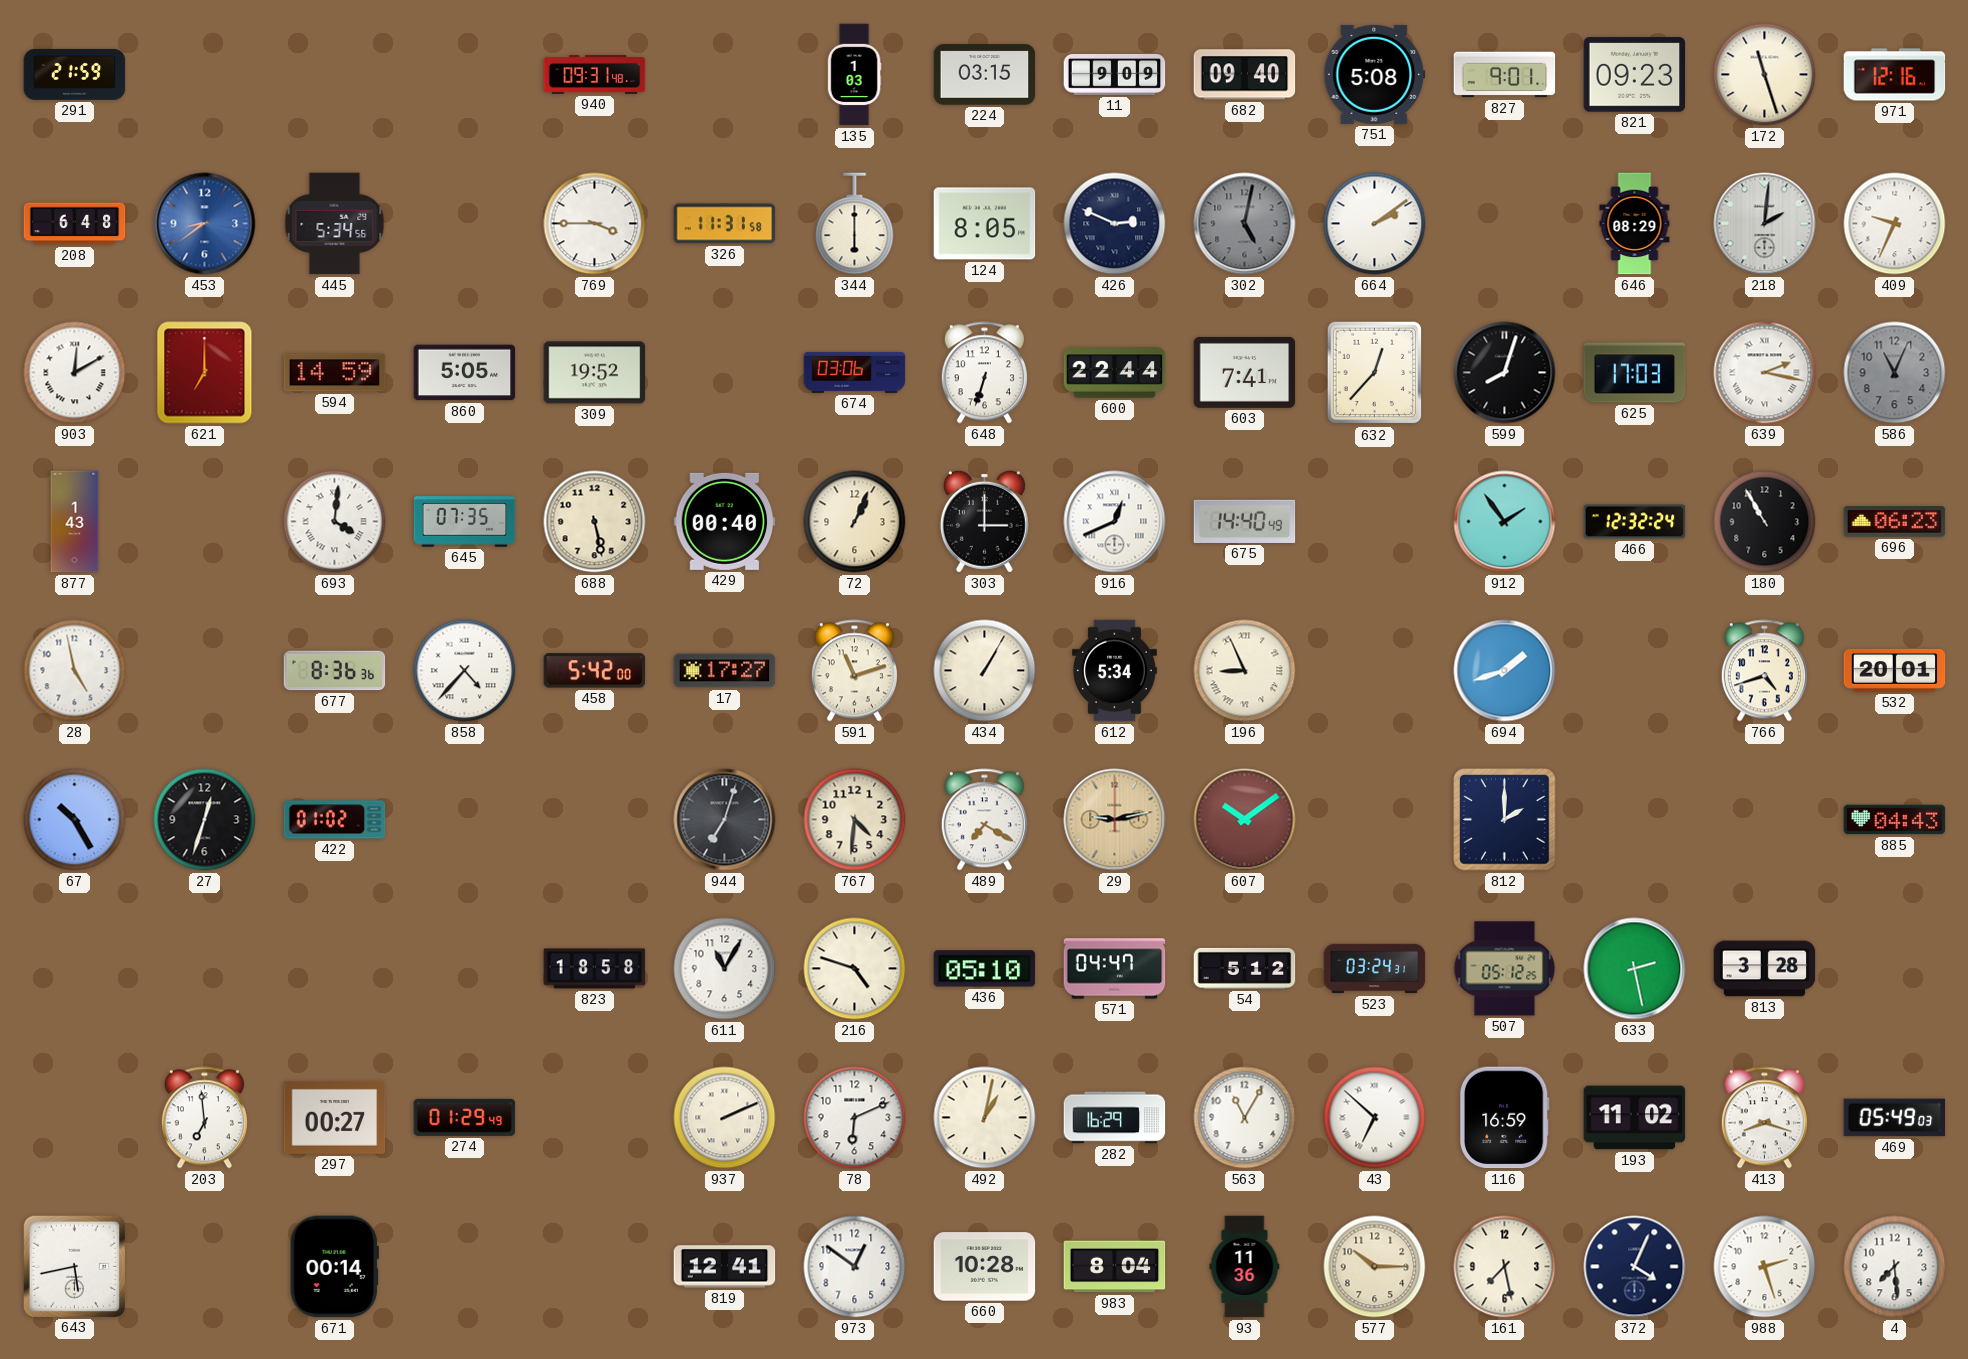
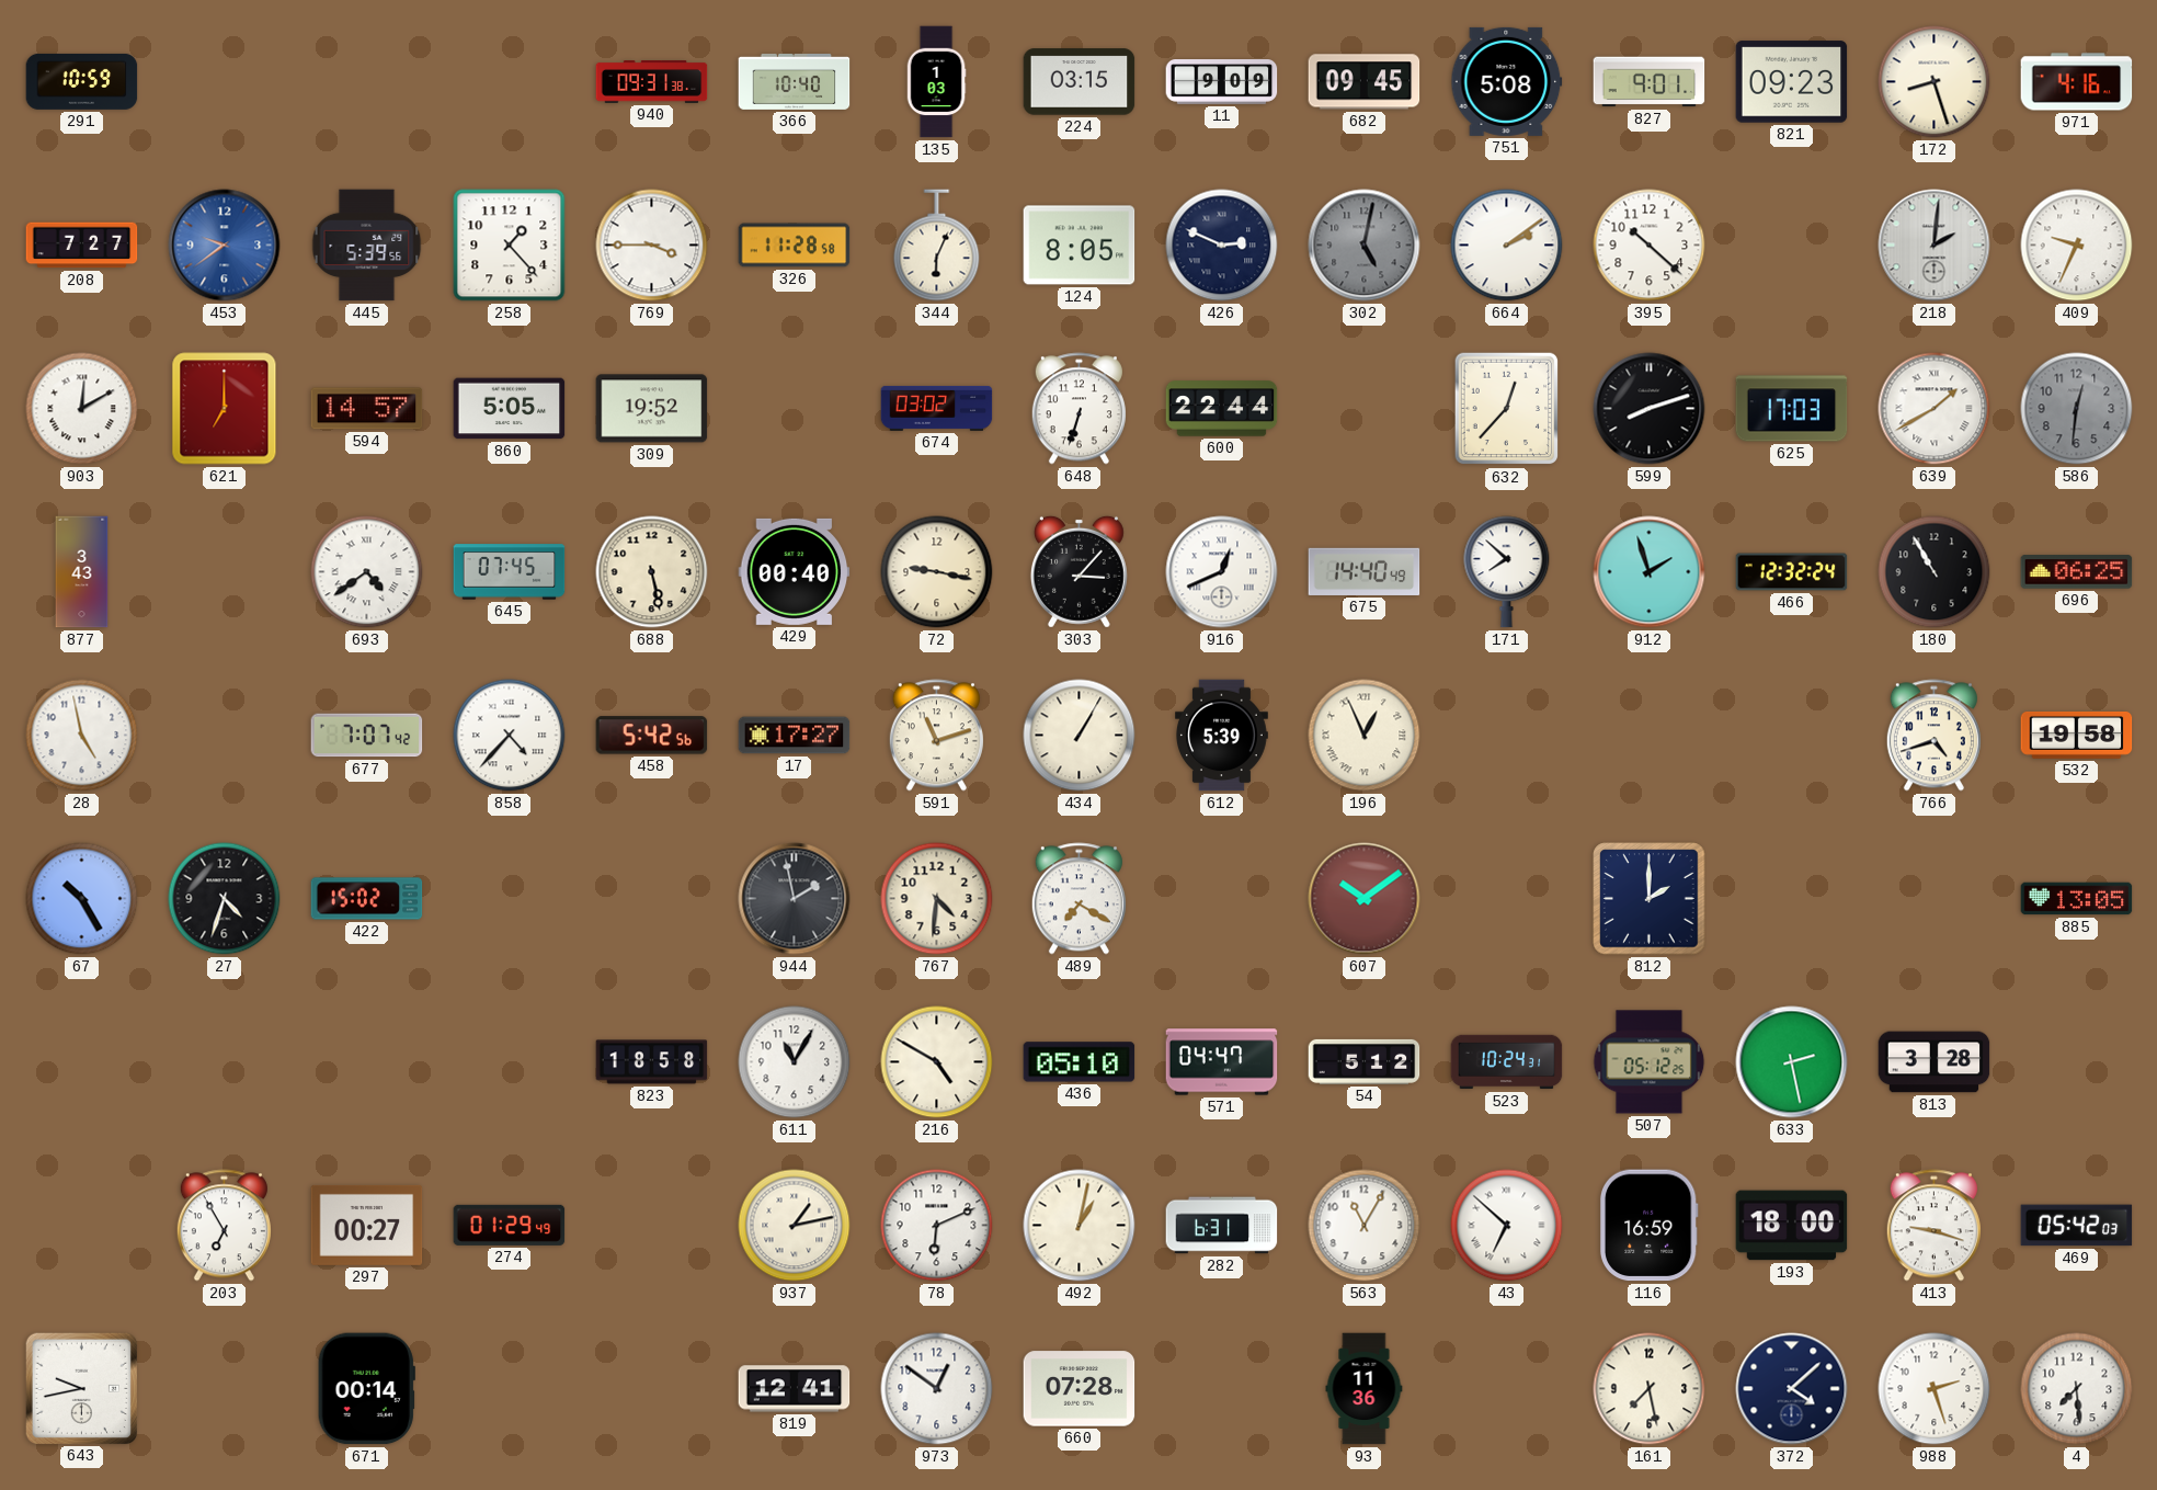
291: 21:59 -> 10:59 (82, 81)
940: 09:31:48 -> 09:31:38 (652, 82)
366: none -> 10:40 (795, 81)
682: 09:40 -> 09:45 (1365, 82)
172: 11:27 -> 8:27 (1935, 82)
971: 12:16 -> 4:16 (2077, 82)
208: 6:48 -> 7:27 (82, 246)
453: 8:39 -> 9:39 (225, 246)
445: 5:34 -> 5:39 (367, 246)
258: none -> 1:23 (510, 246)
326: 11:31 -> 11:28 (795, 246)
344: 6:00 -> 6:04 (937, 246)
395: none -> 10:22 (1650, 246)
646: 08:29 -> none (1635, 224)
594: 14:59 -> 14:57 (367, 409)
674: 03:06 -> 03:02 (937, 408)
603: 7:41 -> none (1245, 372)
599: 8:03 -> 8:12 (1650, 409)
639: 2:17 -> 1:40 (1935, 409)
586: 11:04 -> 12:31 (2077, 409)
877: 1:43 -> 3:43 (82, 572)
693: 4:01 -> 4:39 (367, 572)
645: 07:35 -> 07:45 (510, 572)
72: 1:04 -> 9:17 (937, 572)
303: 3:00 -> 3:07 (1078, 571)
171: none -> 7:52 (1507, 572)
912: 1:54 -> 1:57 (1650, 572)
696: 06:23 -> 06:25 (2077, 572)
677: 8:36 -> 7:07 (367, 736)
458: 5:42:00 -> 5:42:56 (652, 736)
612: 5:34 -> 5:39 (1222, 736)
196: 8:56 -> 12:56 (1365, 736)
694: 1:42 -> none (1505, 671)
532: 20:01 -> 19:58 (2077, 735)
27: 12:33 -> 4:33 (225, 899)
422: 01:02 -> 15:02 (367, 899)
944: 7:03 -> 1:58 (795, 899)
29: 9:13 -> none (1115, 820)
885: 04:43 -> 13:05 (2077, 899)
216: 4:48 -> 4:50 (937, 1062)
523: 03:24 -> 10:24 (1507, 1062)
203: 6:59 -> 6:55 (224, 1226)
937: 2:11 -> 1:13 (795, 1226)
282: 16:29 -> 6:31 (1222, 1226)
193: 11:02 -> 18:00 (1792, 1226)
413: 8:18 -> 9:18 (1933, 1226)
469: 05:49 -> 05:42 (2077, 1226)
643: 5:43 -> 9:43 (81, 1388)
660: 10:28 -> 07:28 (1080, 1389)
983: 8:04 -> none (1115, 1267)
577: 10:15 -> none (1375, 1267)
372: 4:04 -> 4:08 (1792, 1389)
